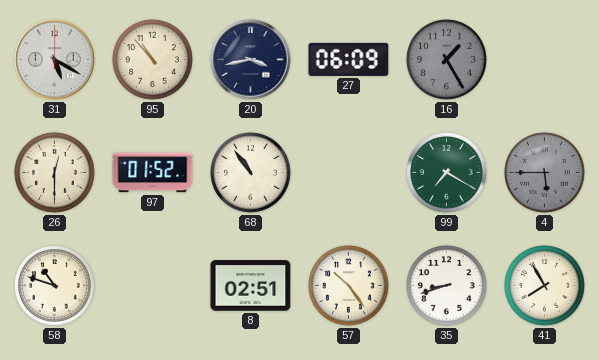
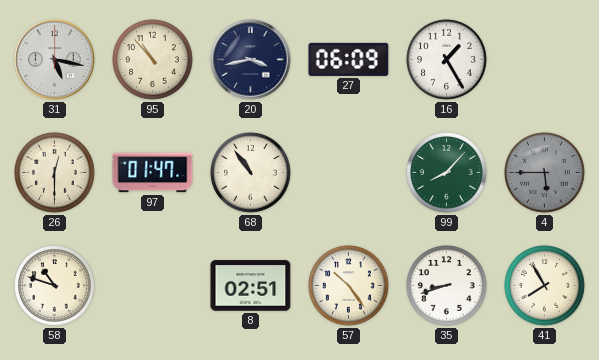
31: 5:20 -> 5:17 (55, 60)
16 dial: grey -> white (447, 60)
97: 01:52 -> 01:47 (153, 173)
99: 7:20 -> 8:07 (447, 173)
